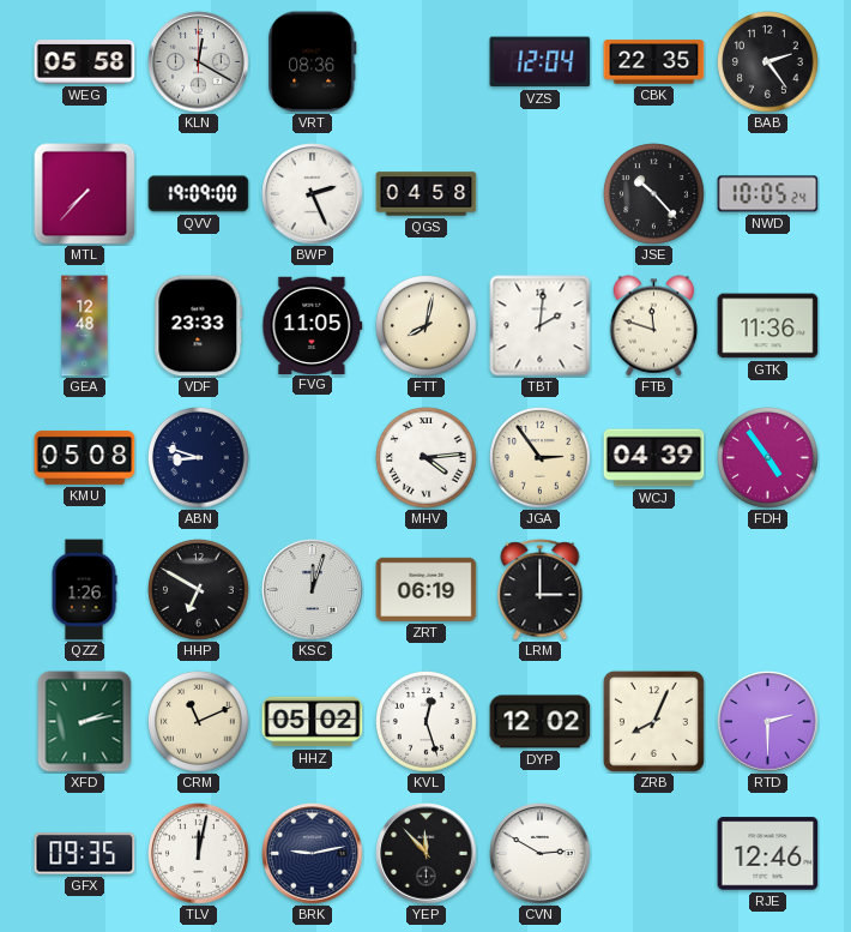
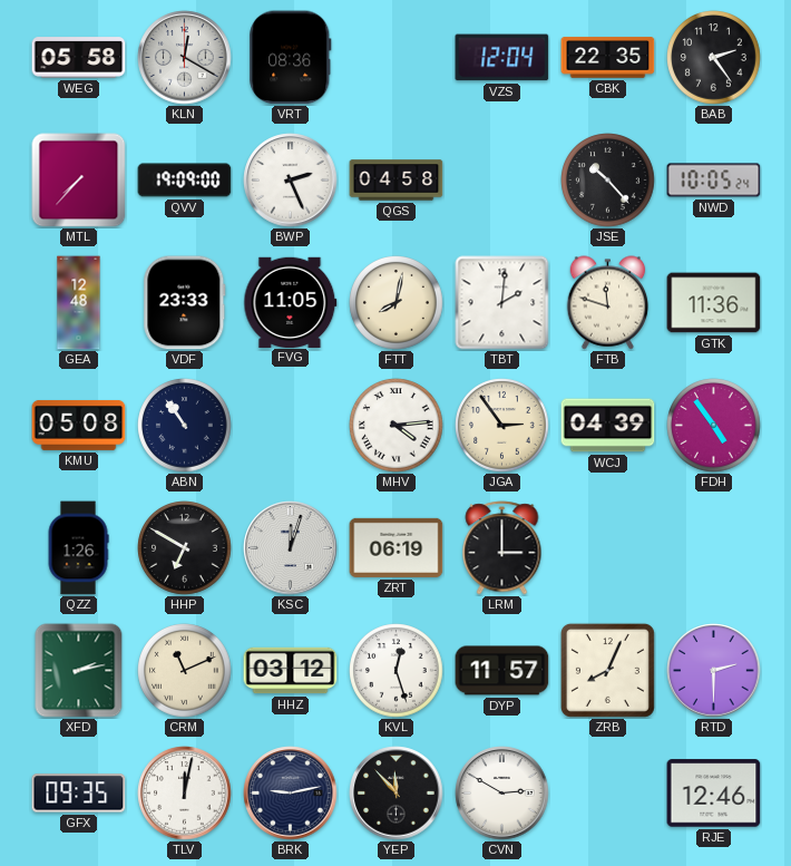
ABN: 8:48 -> 10:54 (185, 426)
HHZ: 05:02 -> 03:12 (291, 671)
DYP: 12:02 -> 11:57 (502, 671)
